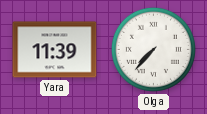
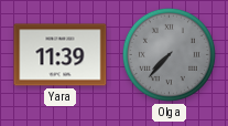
Olga dial: white -> grey (169, 54)
